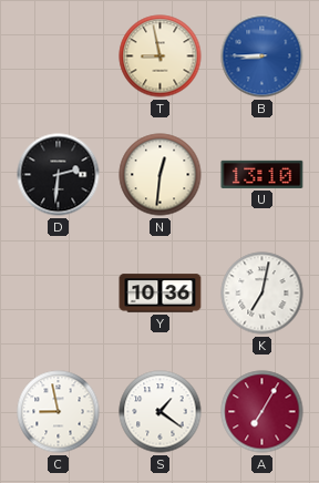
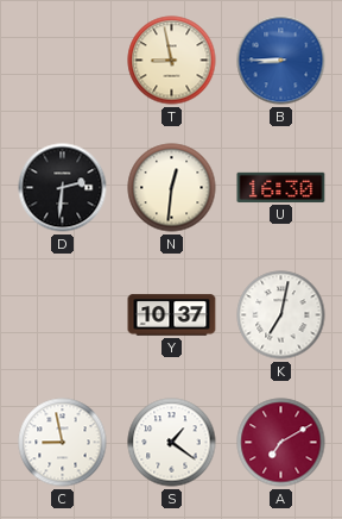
U: 13:10 -> 16:30 (281, 187)
Y: 10:36 -> 10:37 (172, 315)
A: 7:05 -> 7:10 (281, 443)
